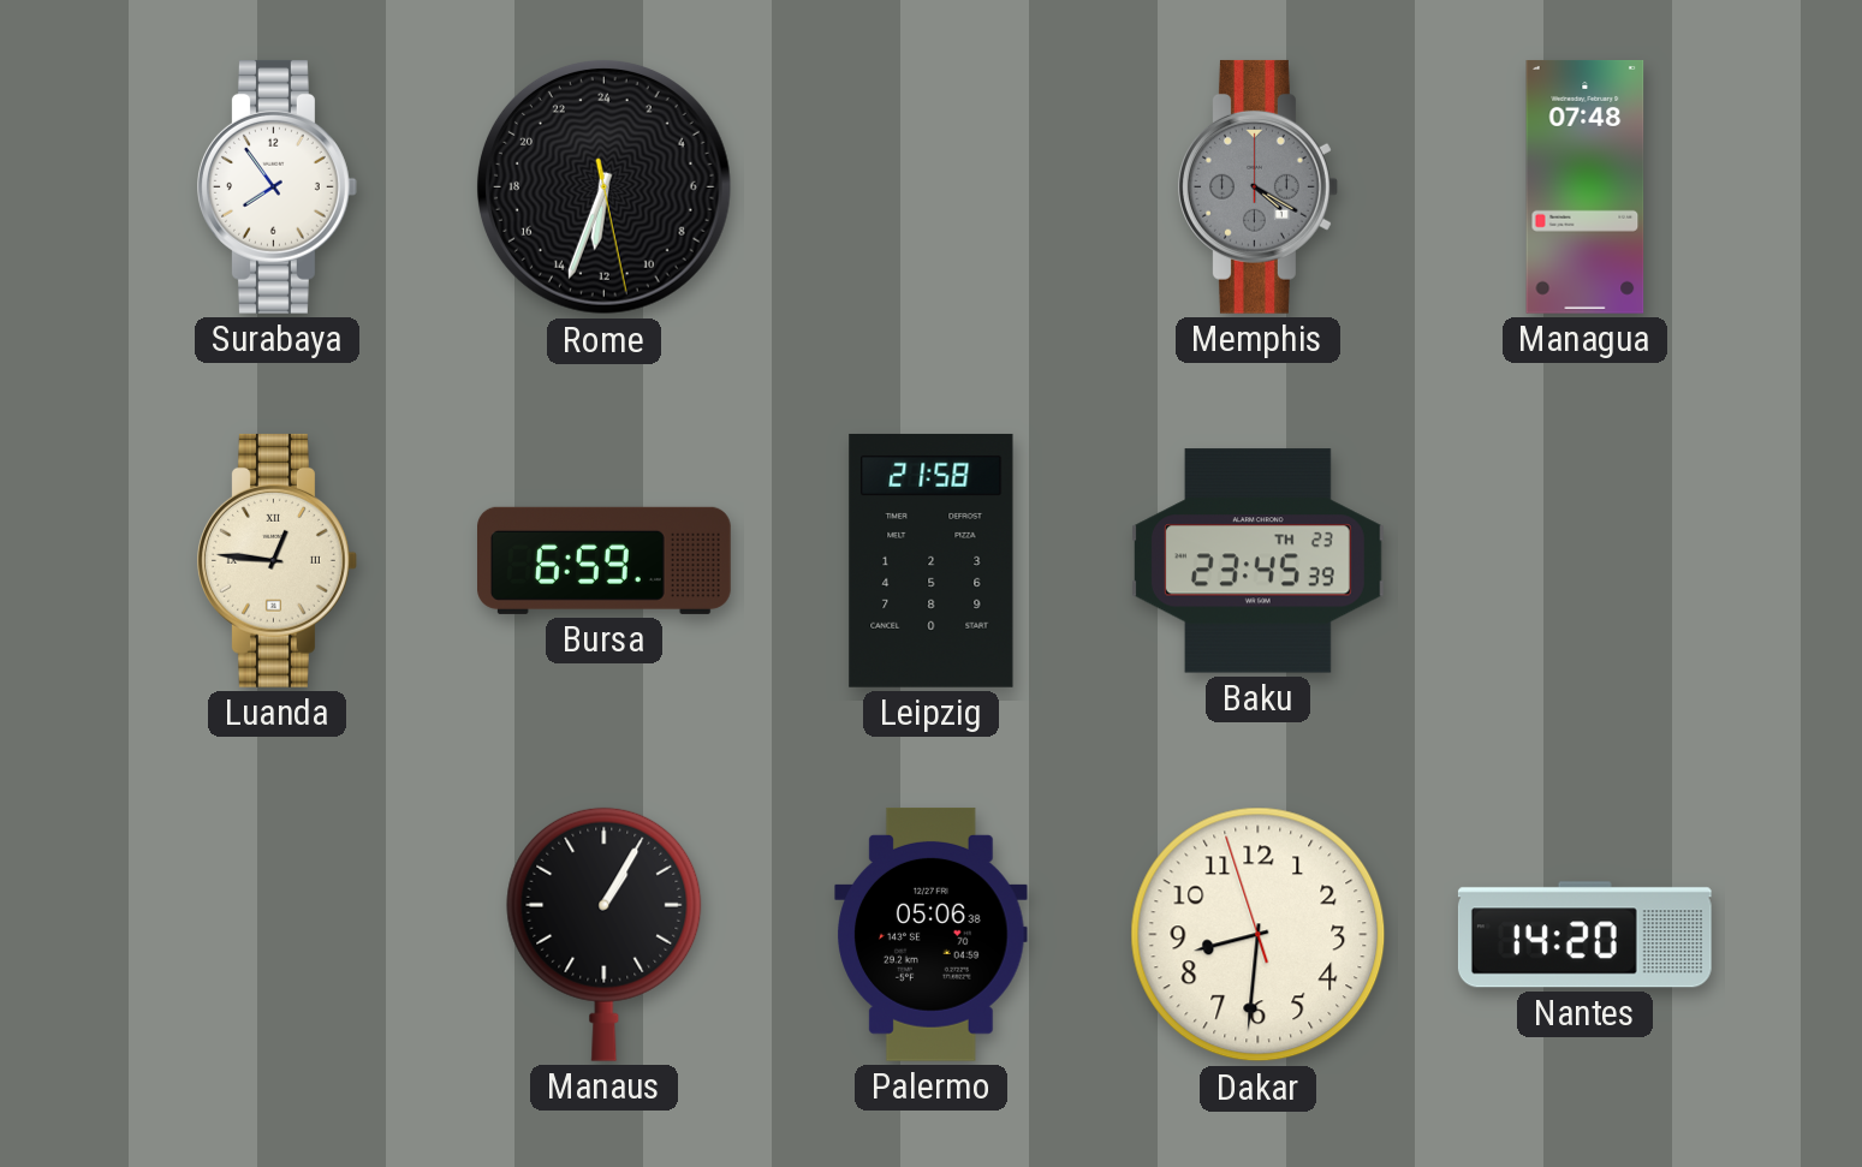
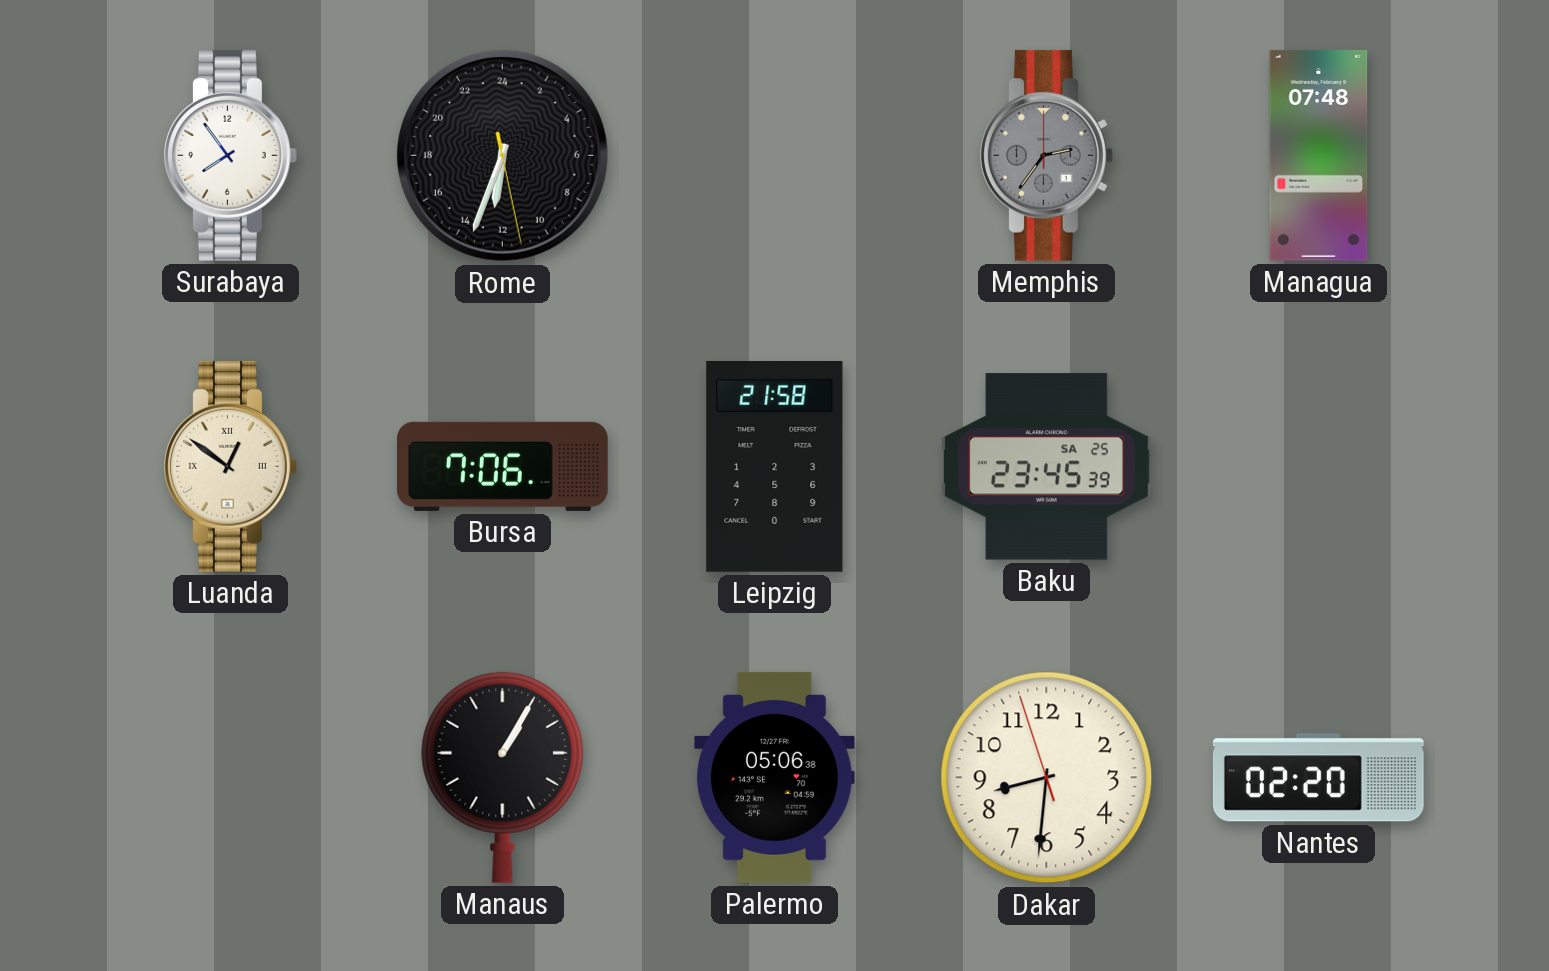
Memphis: 4:20 -> 2:36 (1047, 155)
Luanda: 12:46 -> 12:51 (231, 466)
Bursa: 6:59 -> 7:06 (503, 466)
Baku date: TH 23 -> SA 25 (1046, 467)
Nantes: 14:20 -> 02:20 (1318, 778)
